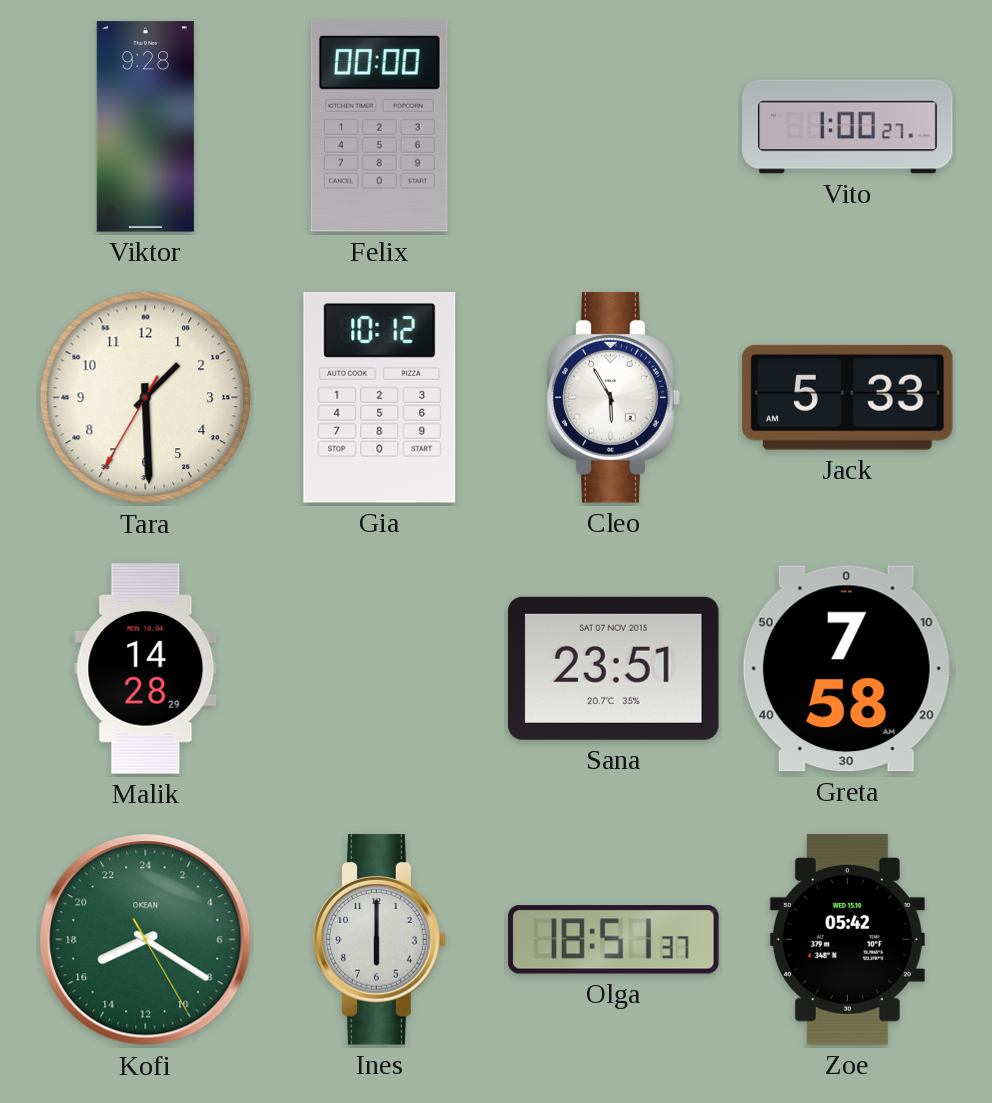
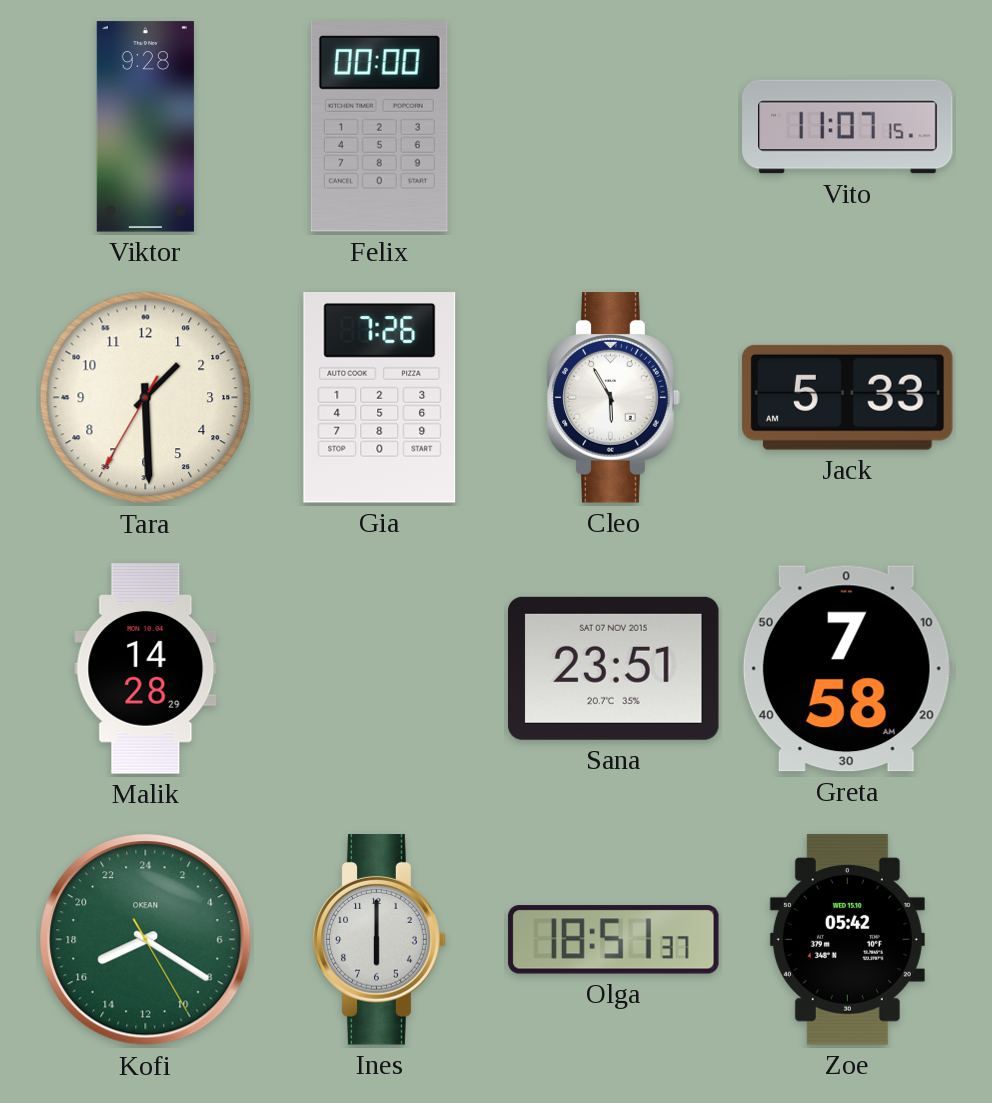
Vito: 1:00 -> 11:07 (848, 127)
Gia: 10:12 -> 7:26 (380, 398)
